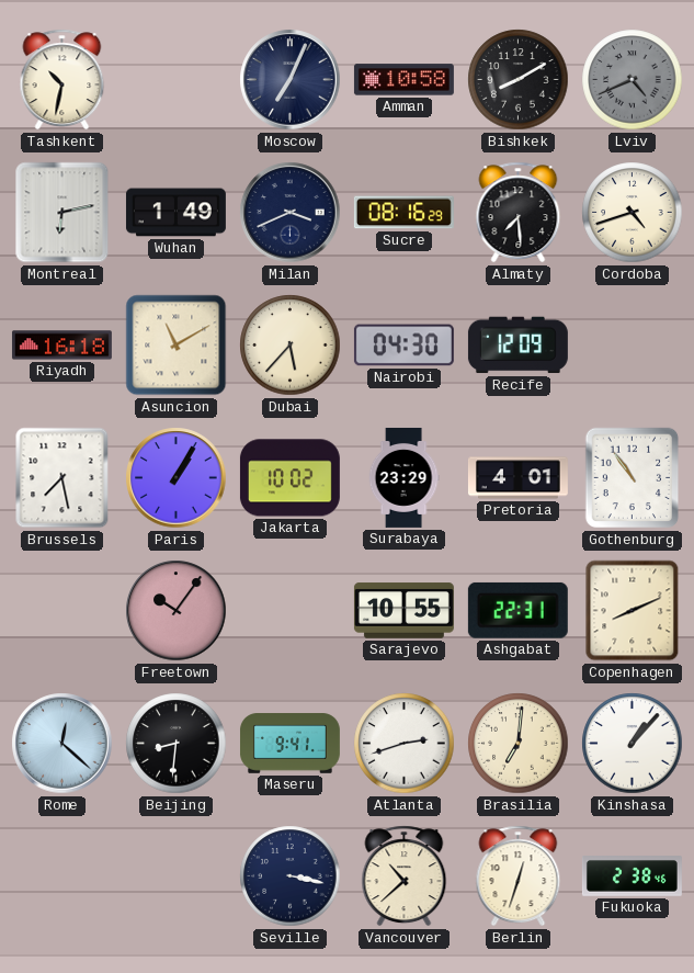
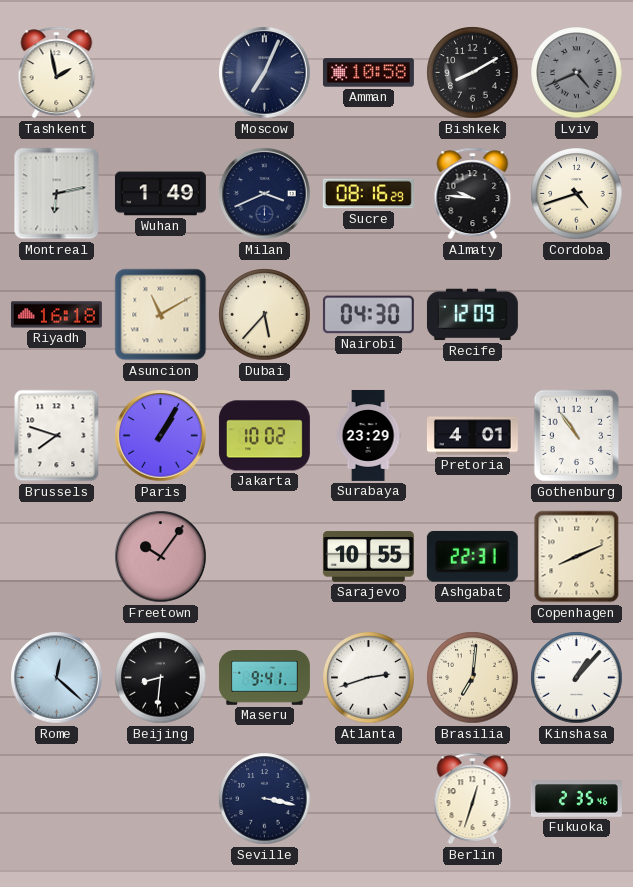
Tashkent: 10:32 -> 1:58 (57, 73)
Almaty: 7:29 -> 9:46 (473, 194)
Brussels: 7:28 -> 7:48 (57, 436)
Vancouver: 10:38 -> none (405, 876)
Fukuoka: 2:38 -> 2:35 (576, 799)
